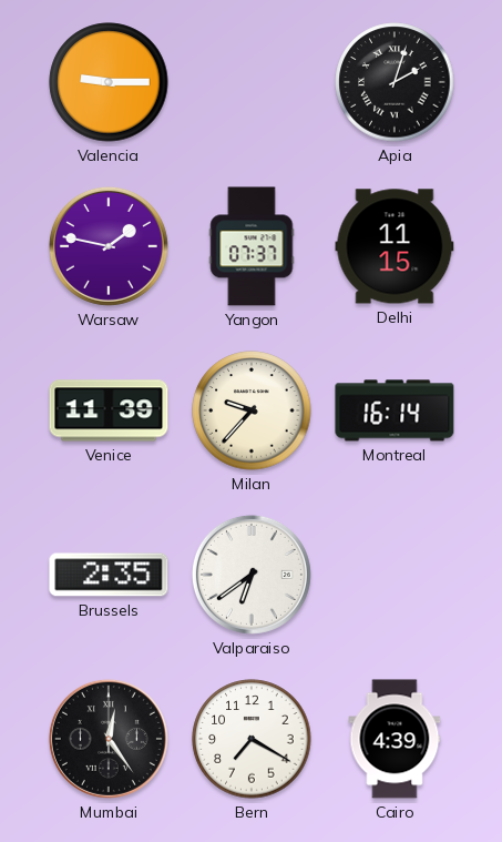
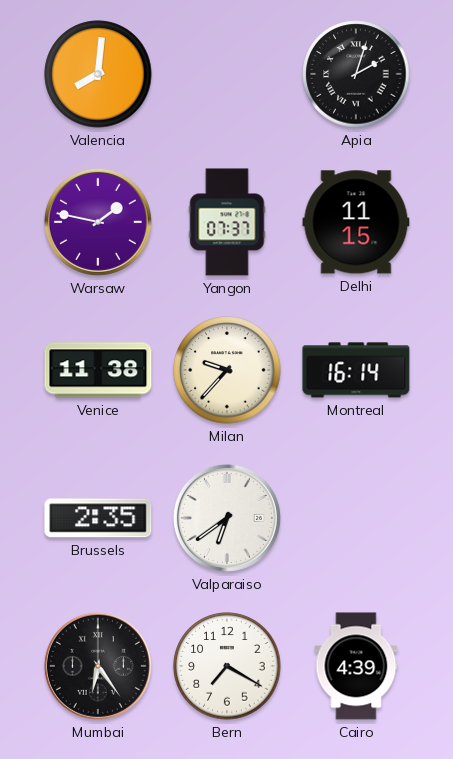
Valencia: 9:15 -> 8:01 (98, 74)
Venice: 11:39 -> 11:38 (98, 370)
Mumbai: 12:24 -> 6:24 (98, 666)
